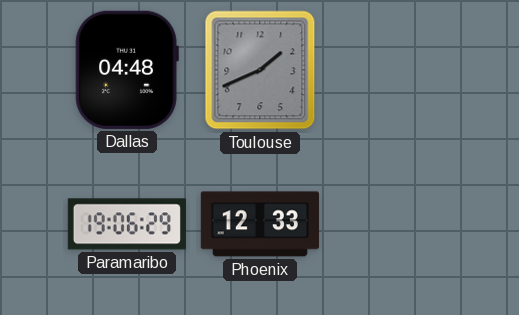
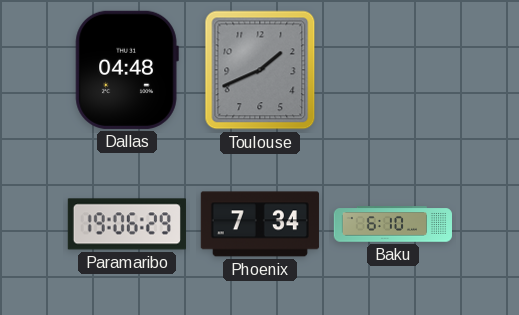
Phoenix: 12:33 -> 7:34 (260, 224)
Baku: none -> 6:10 (392, 224)
